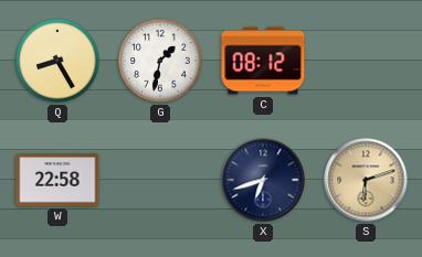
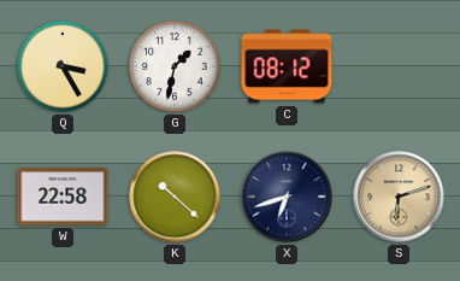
Q: 8:25 -> 3:25 (63, 66)
K: none -> 10:22 (175, 197)
